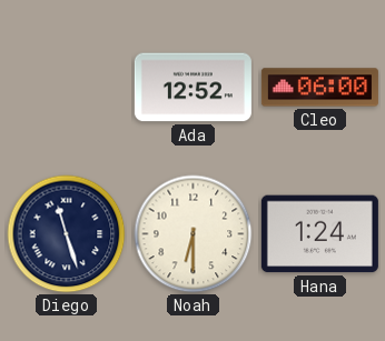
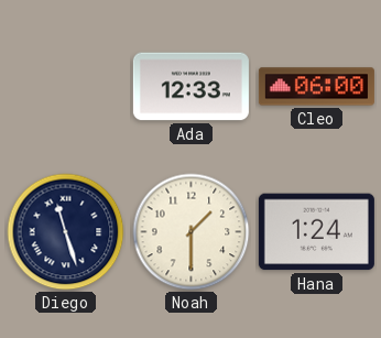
Ada: 12:52 -> 12:33 (190, 87)
Noah: 6:30 -> 1:30 (192, 232)
